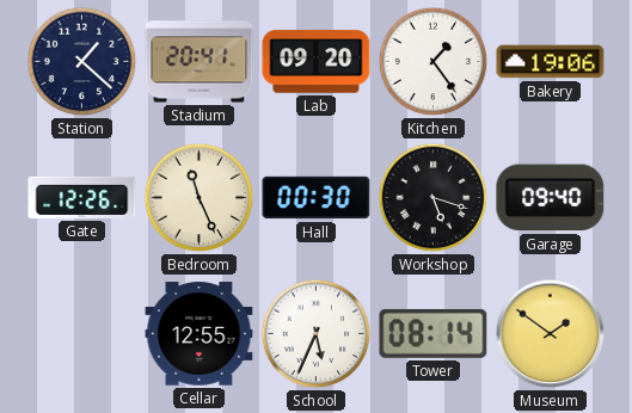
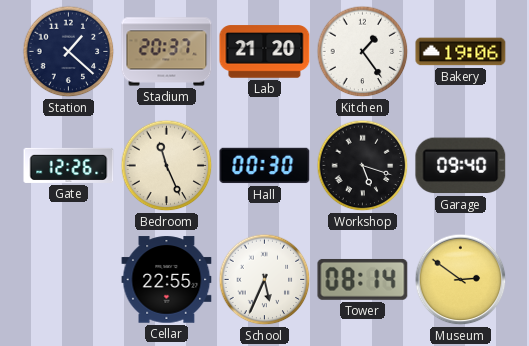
Stadium: 20:41 -> 20:37 (167, 52)
Lab: 09:20 -> 21:20 (265, 52)
Cellar: 12:55 -> 22:55 (167, 280)
Museum: 1:51 -> 2:51 (461, 280)
